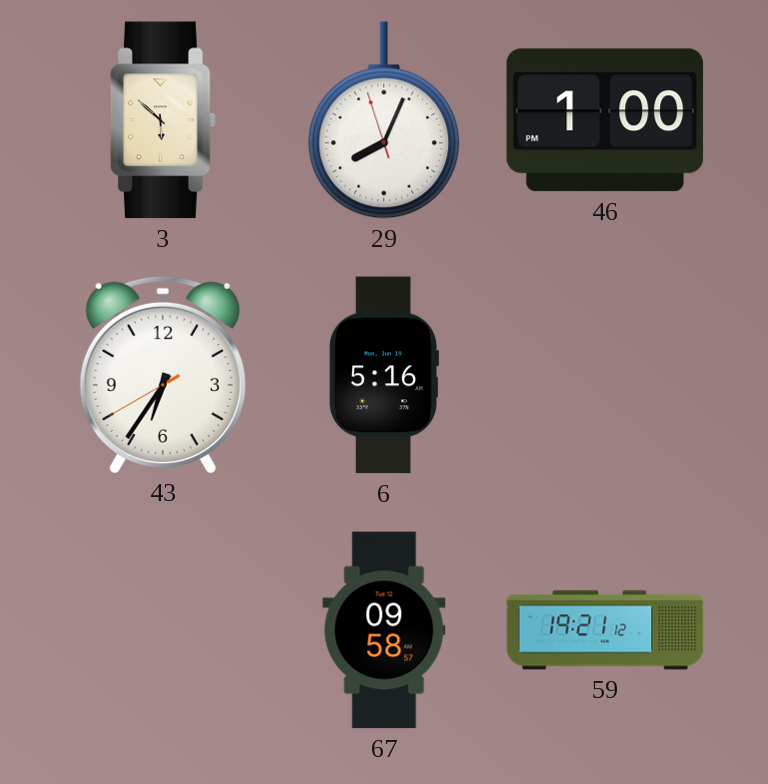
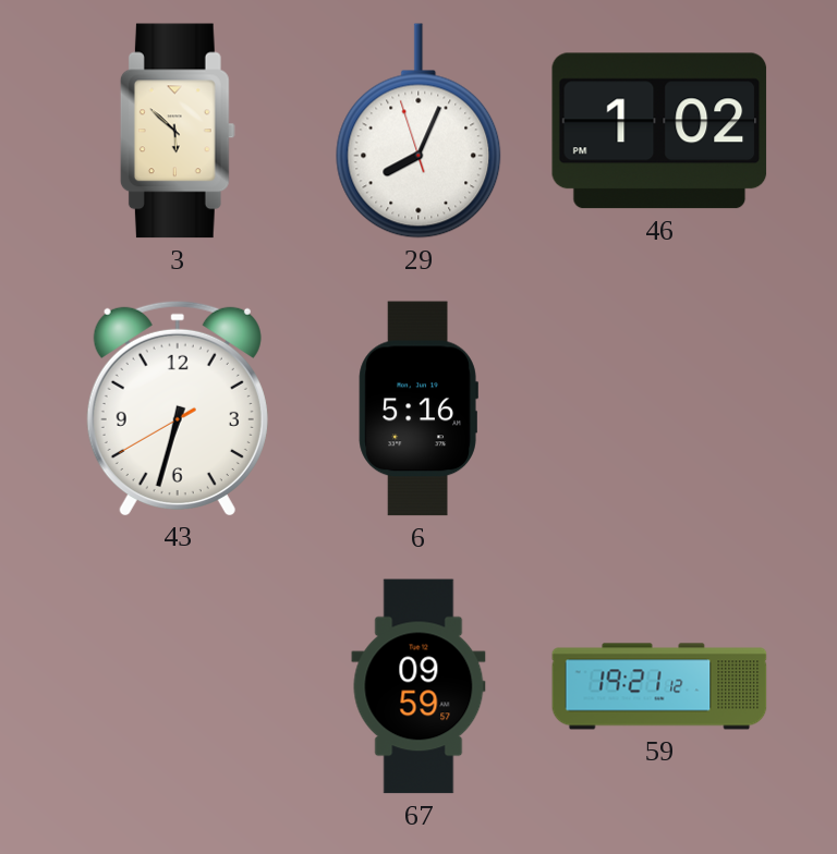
46: 1:00 -> 1:02 (659, 131)
43: 6:35 -> 6:32 (178, 407)
67: 09:58 -> 09:59 (418, 686)
